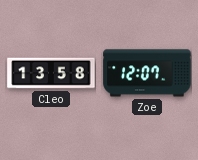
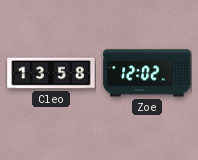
Zoe: 12:07 -> 12:02 (147, 73)
